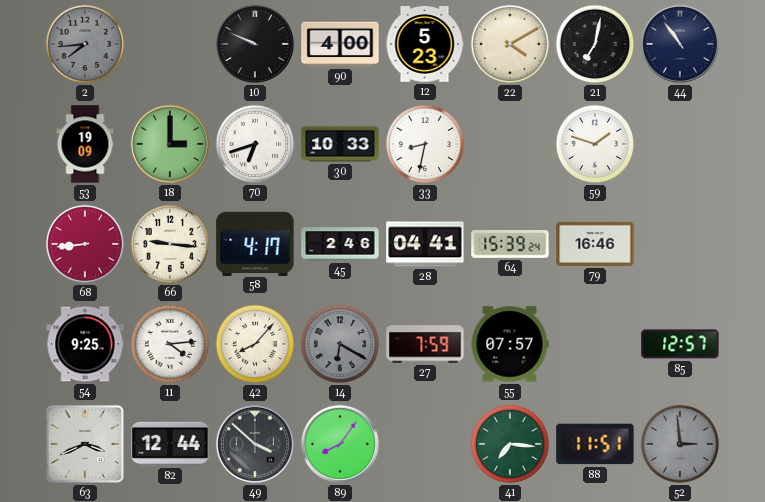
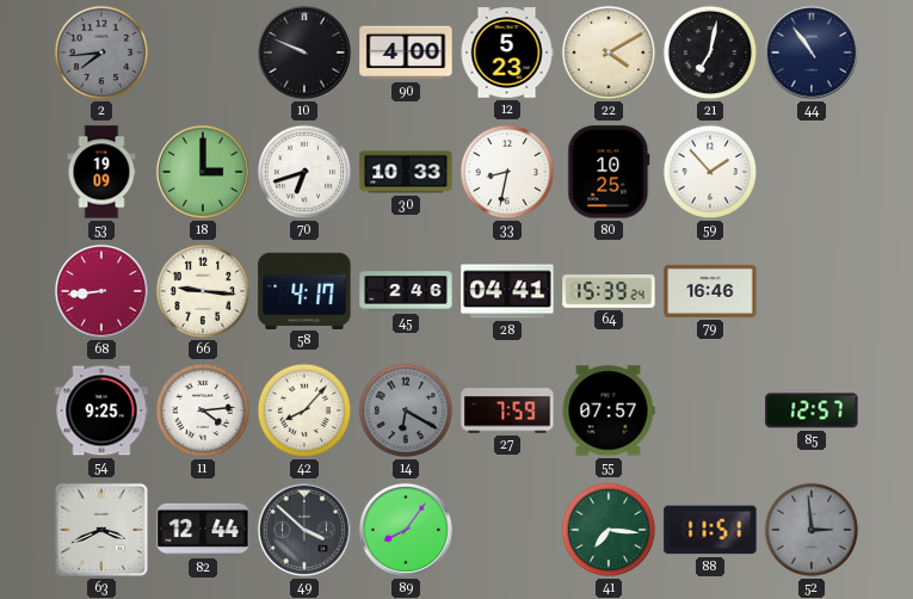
80: none -> 10:25 (609, 172)
59: 1:48 -> 1:53 (710, 172)
